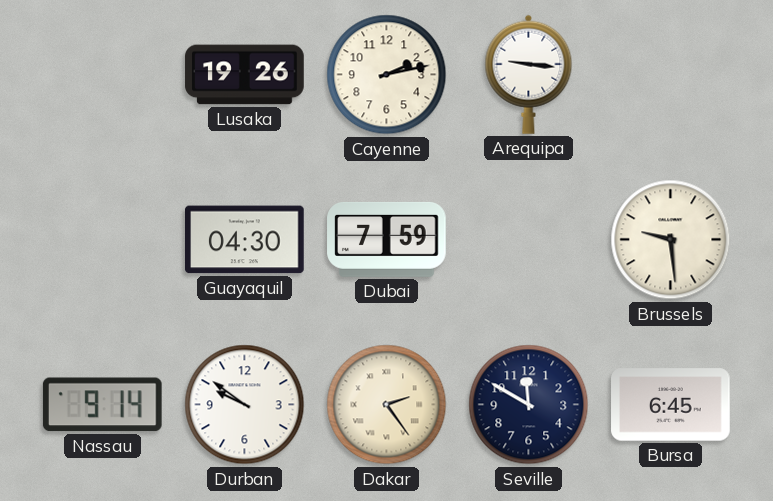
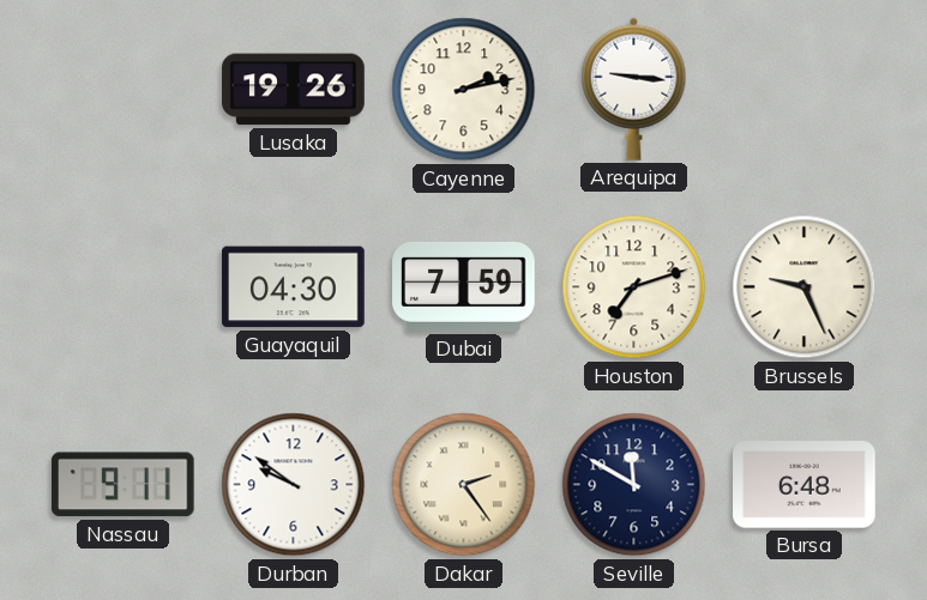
Houston: none -> 7:12 (634, 287)
Brussels: 9:29 -> 9:26 (805, 287)
Nassau: 9:14 -> 9:11 (122, 485)
Bursa: 6:45 -> 6:48 (805, 485)
